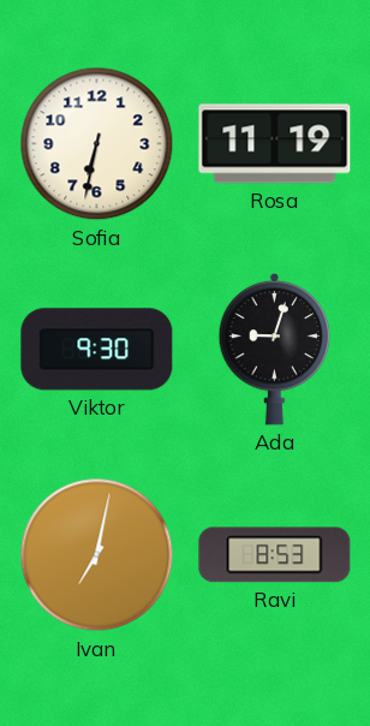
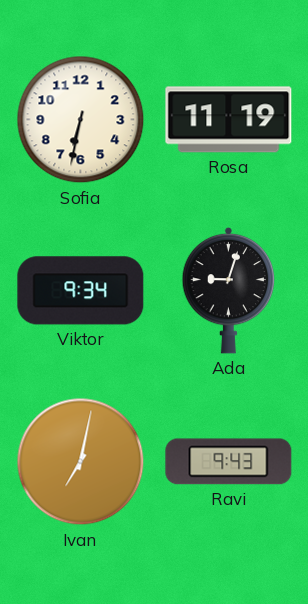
Viktor: 9:30 -> 9:34 (81, 291)
Ravi: 8:53 -> 9:43 (229, 462)
